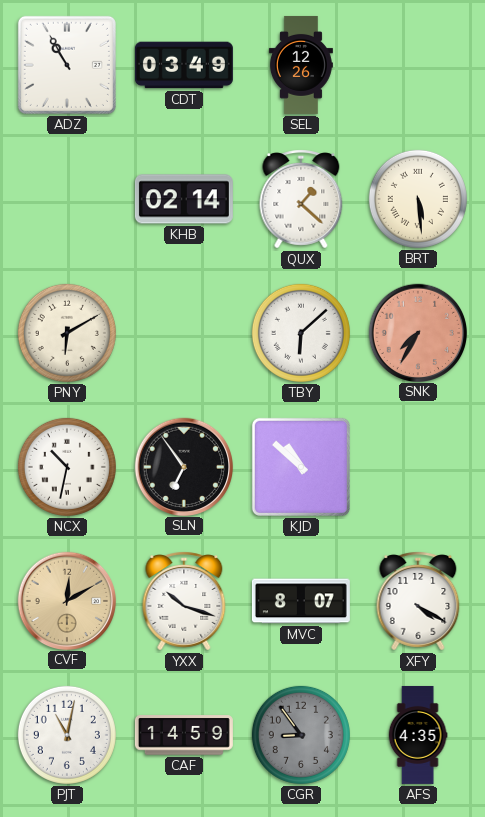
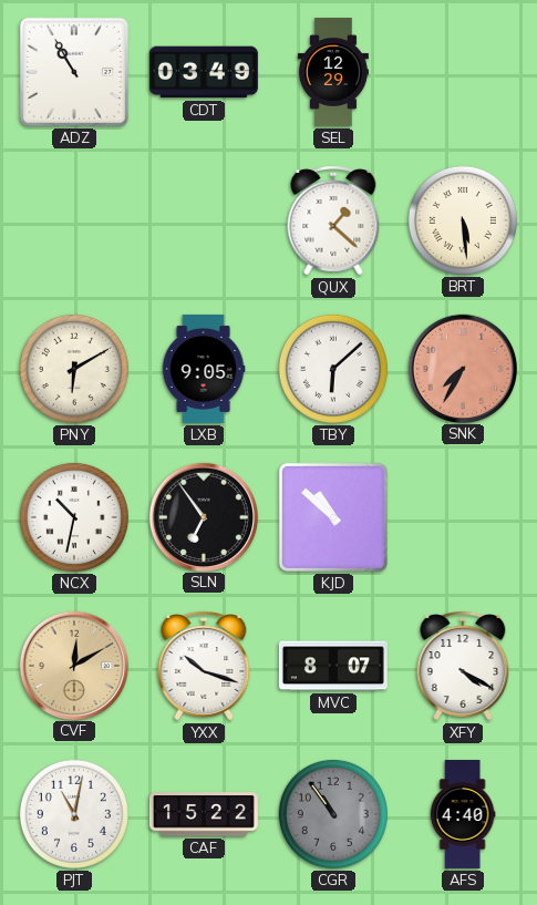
SEL: 12:26 -> 12:29 (333, 72)
KHB: 02:14 -> none (184, 199)
LXB: none -> 9:05 (204, 369)
CAF: 14:59 -> 15:22 (204, 814)
CGR: 8:54 -> 10:54 (333, 814)
AFS: 4:35 -> 4:40 (463, 814)
